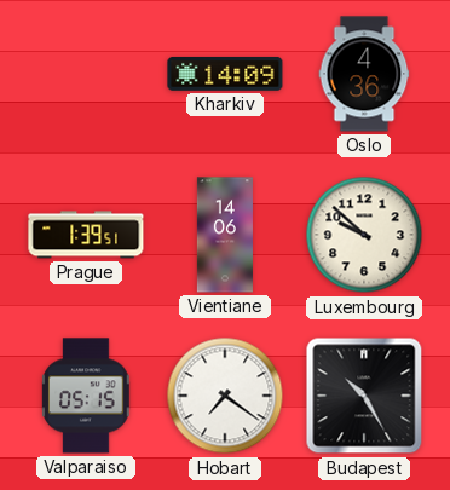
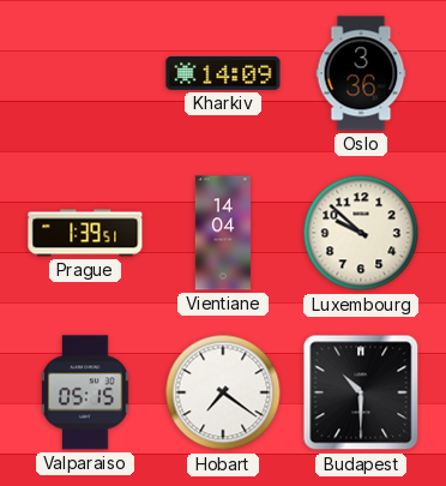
Oslo: 4:36 -> 3:36 (361, 73)
Vientiane: 14:06 -> 14:04 (223, 233)
Budapest: 10:25 -> 10:30 (361, 392)
